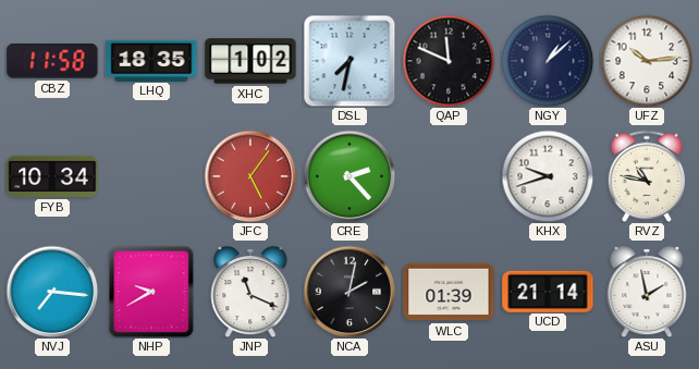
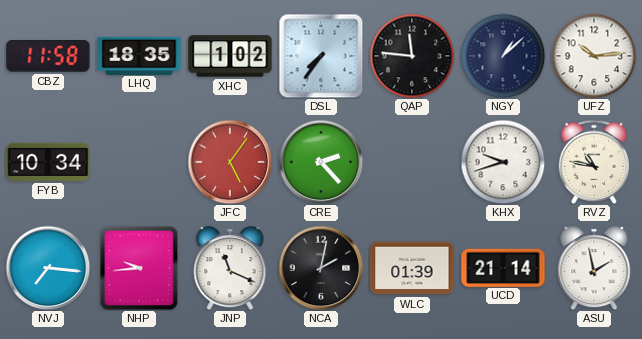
DSL: 7:32 -> 7:36 (321, 56)
QAP: 11:49 -> 11:46 (412, 56)
NHP: 9:40 -> 9:44 (139, 268)
